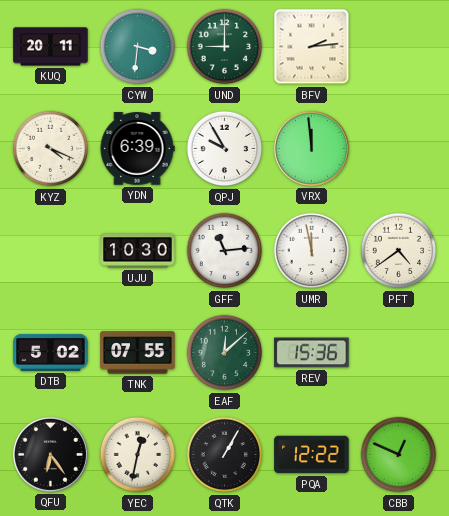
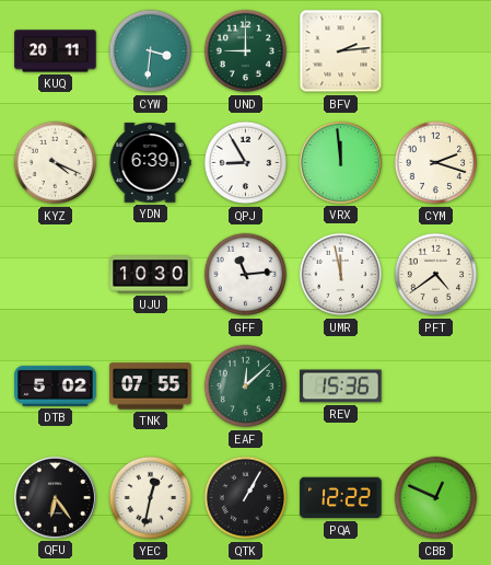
QPJ: 9:55 -> 8:55 (246, 163)
CYM: none -> 2:18 (436, 163)
